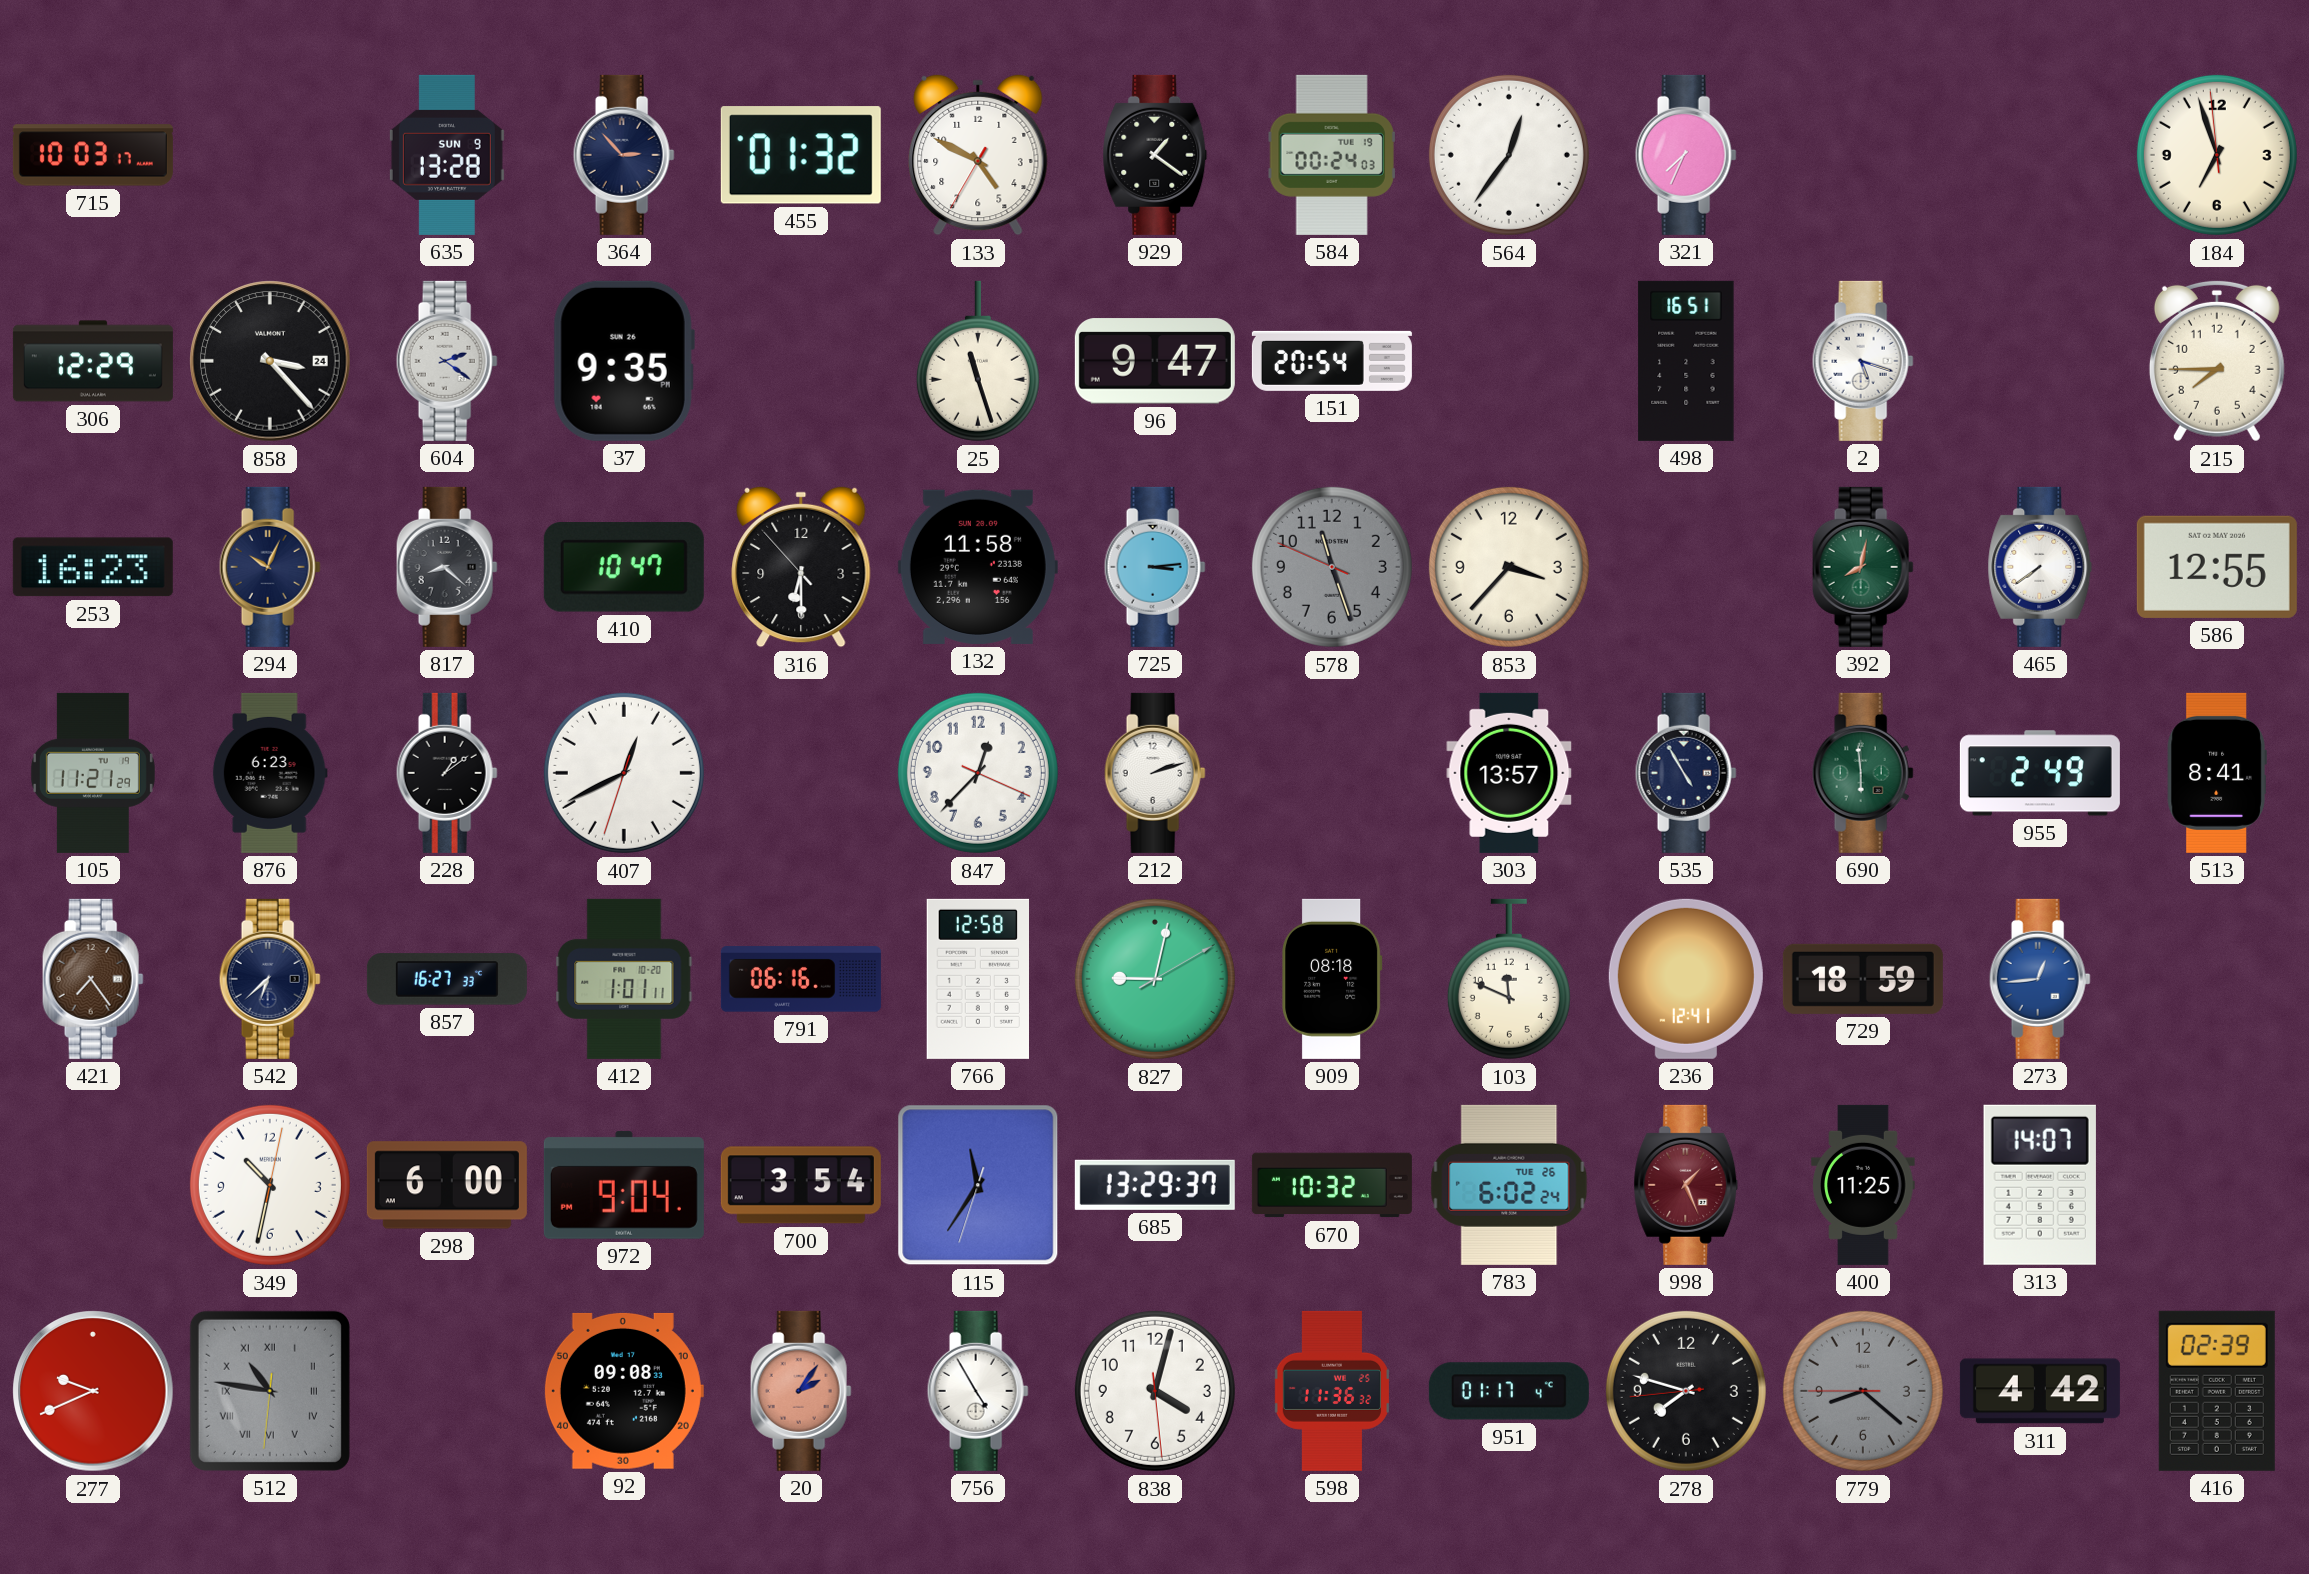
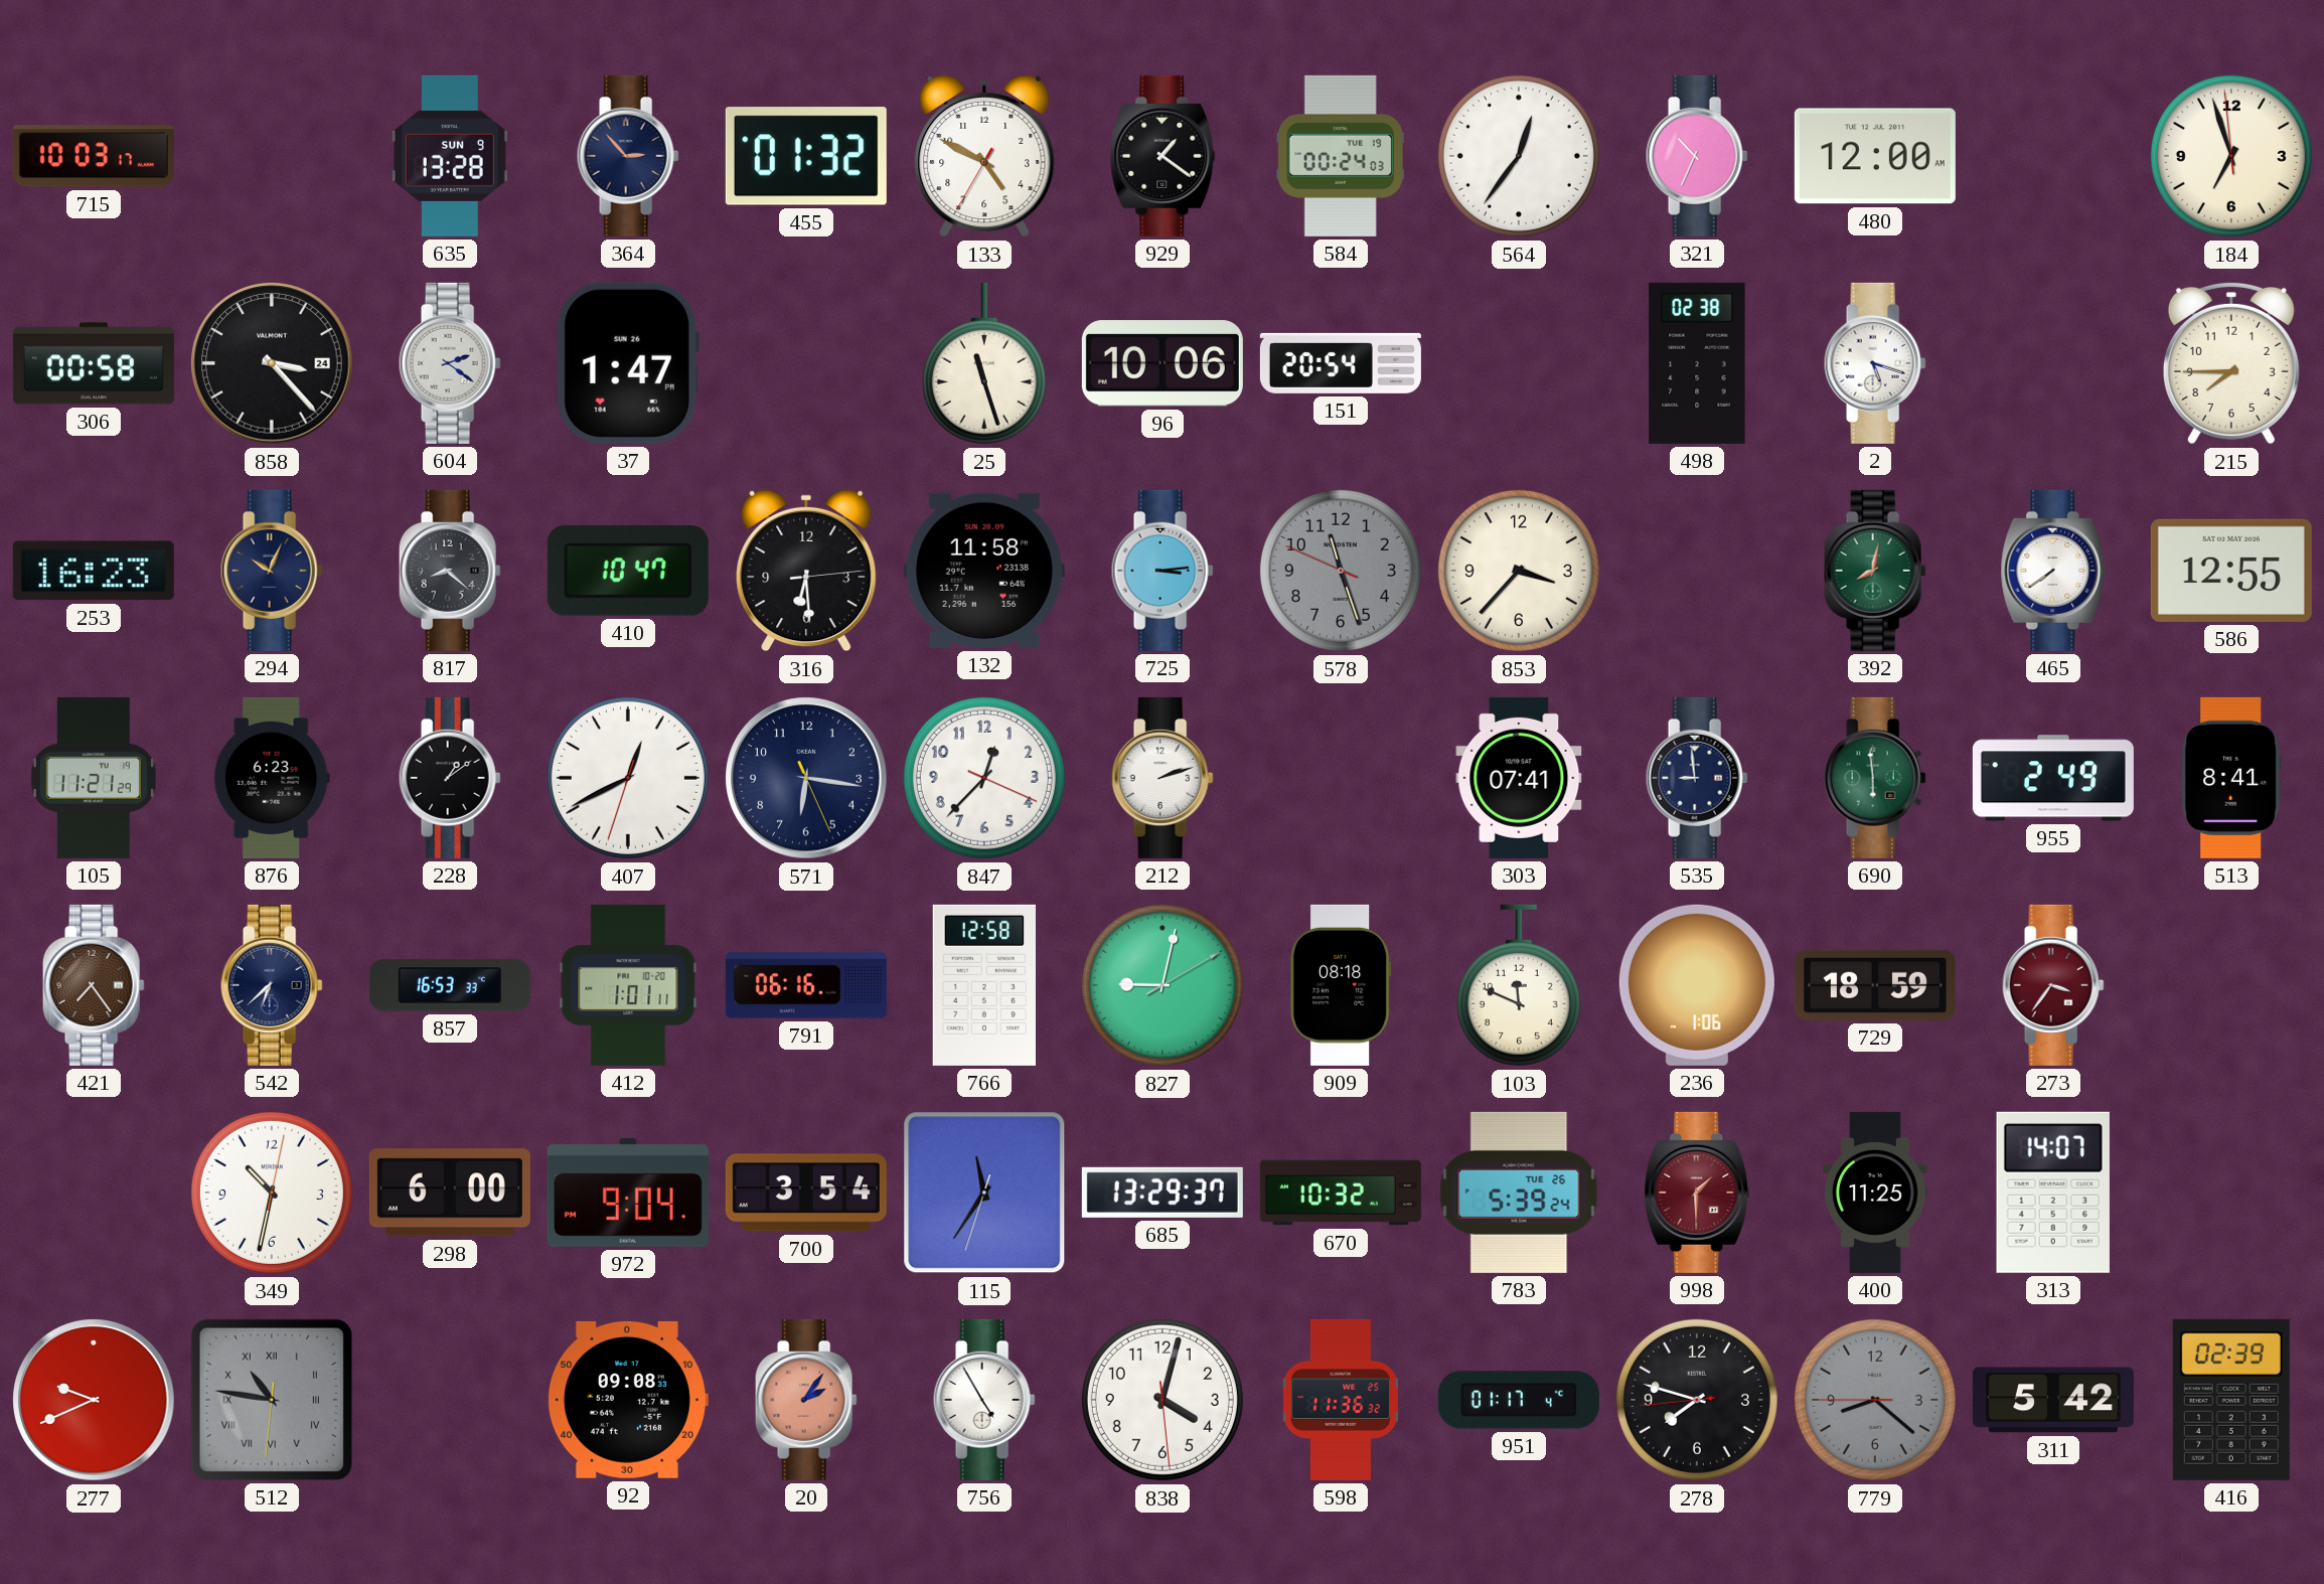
321: 7:34 -> 10:34 (1697, 156)
480: none -> 12:00 (1875, 156)
306: 12:29 -> 00:58 (94, 363)
37: 9:35 -> 1:47 (628, 363)
96: 9:47 -> 10:06 (1163, 363)
498: 16:51 -> 02:38 (1697, 363)
316: 6:29:53 -> 6:29:14 (806, 571)
571: none -> 6:16 (806, 778)
303: 13:57 -> 07:41 (1519, 778)
535: 4:55 -> 8:59 (1697, 778)
857: 16:27 -> 16:53 (450, 985)
236: 12:41 -> 1:06 (1697, 985)
273: 12:44 -> 3:36 (2053, 985)
273 dial: blue -> burgundy (2053, 985)
783: 6:02 -> 5:39 (1519, 1193)
998: 1:26 -> 1:30 (1697, 1193)
311: 4:42 -> 5:42 (2053, 1400)
